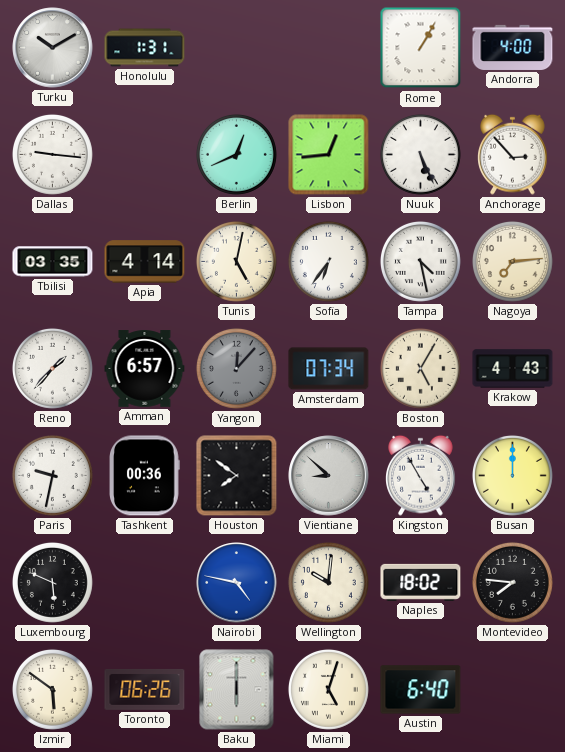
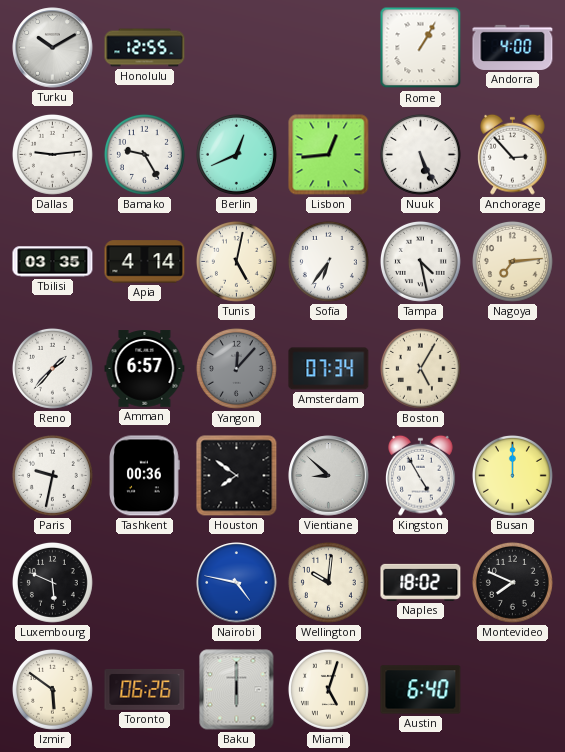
Honolulu: 1:31 -> 12:55 (145, 48)
Dallas: 9:16 -> 9:14 (52, 154)
Bamako: none -> 9:25 (144, 154)
Krakow: 4:43 -> none (513, 369)
Montevideo: 7:46 -> 7:49 (512, 582)
